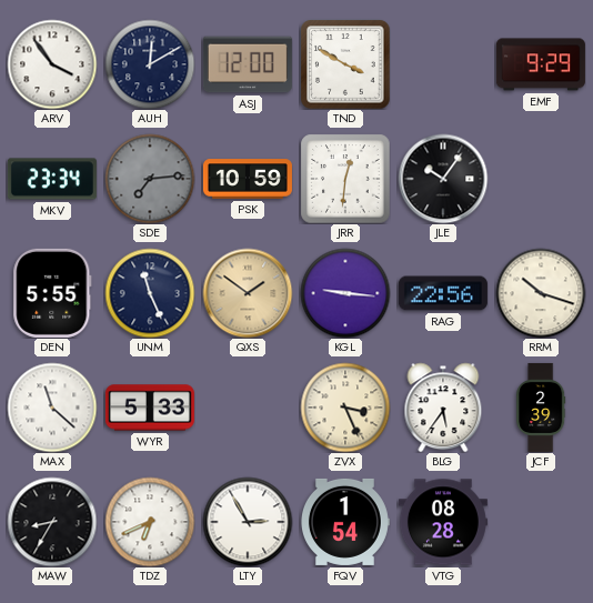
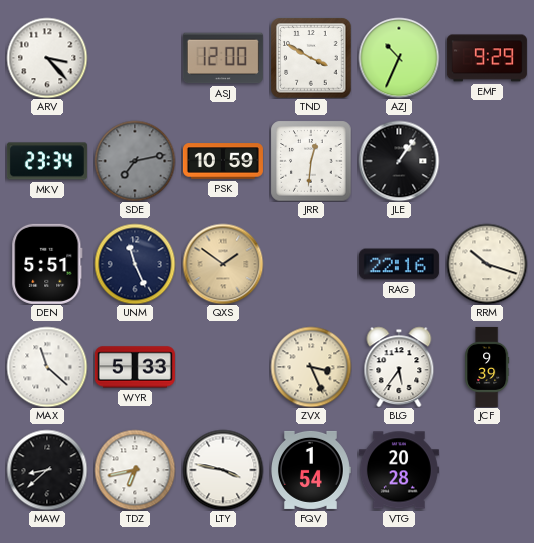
ARV: 3:54 -> 3:23 (47, 58)
AUH: 12:10 -> none (150, 64)
AZJ: none -> 10:34 (399, 58)
SDE: 7:14 -> 7:13 (135, 161)
JLE: 10:06 -> 1:06 (399, 161)
DEN: 5:55 -> 5:51 (47, 264)
KGL: 9:16 -> none (345, 293)
RAG: 22:56 -> 22:16 (399, 264)
JCF: 2:39 -> 9:39 (487, 367)
MAW: 8:35 -> 8:38 (47, 470)
TDZ: 6:41 -> 6:43 (135, 470)
LTY: 2:55 -> 3:47 (223, 470)
VTG: 08:28 -> 20:28 (399, 470)
